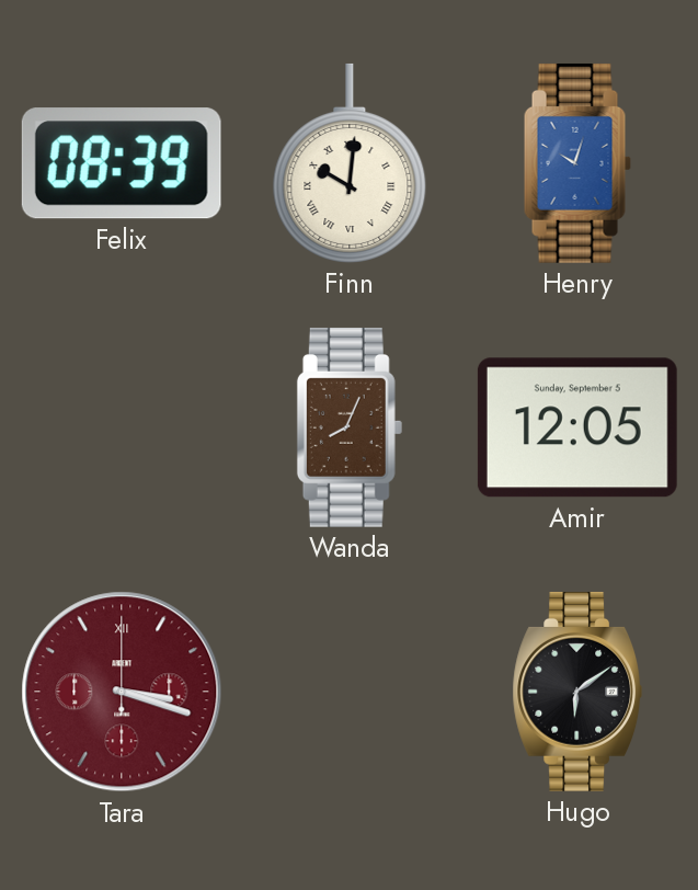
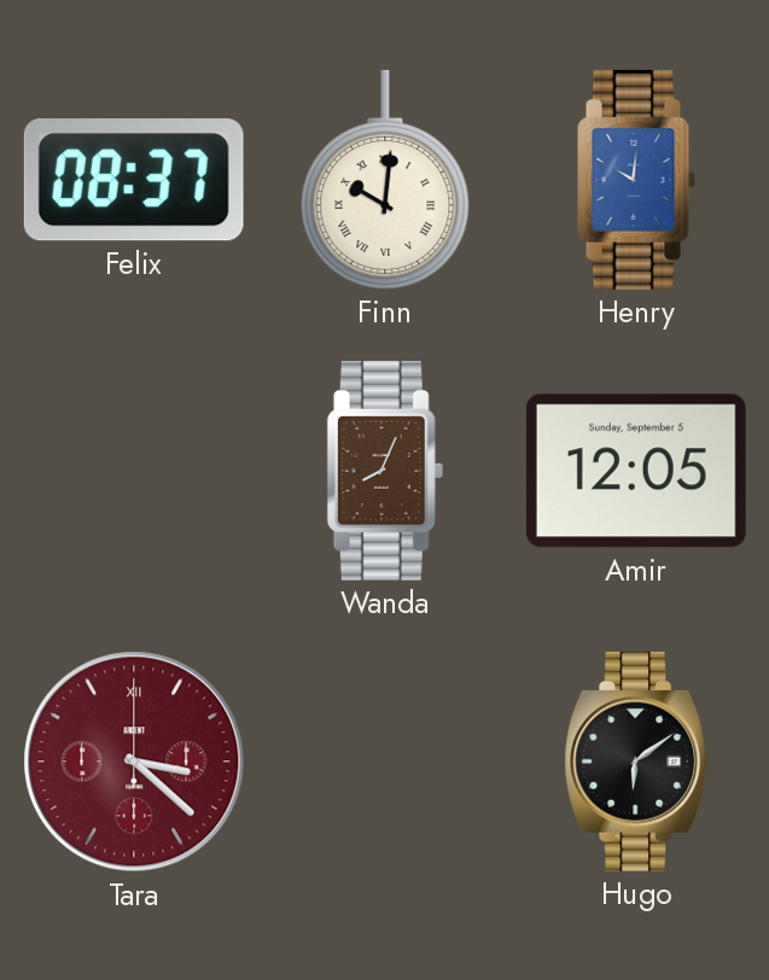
Felix: 08:39 -> 08:37 (134, 180)
Henry: 10:03 -> 10:01 (636, 180)
Tara: 3:18 -> 3:22 (134, 762)
